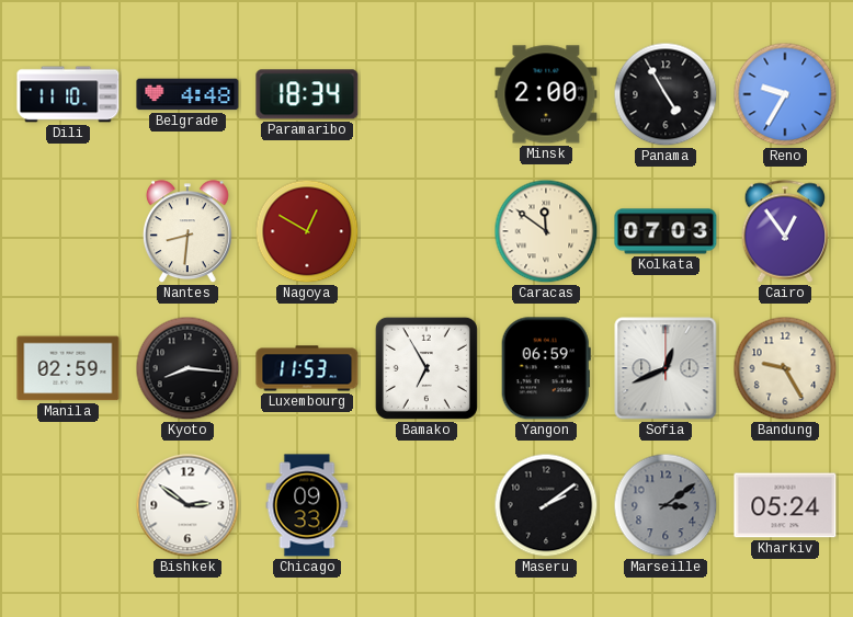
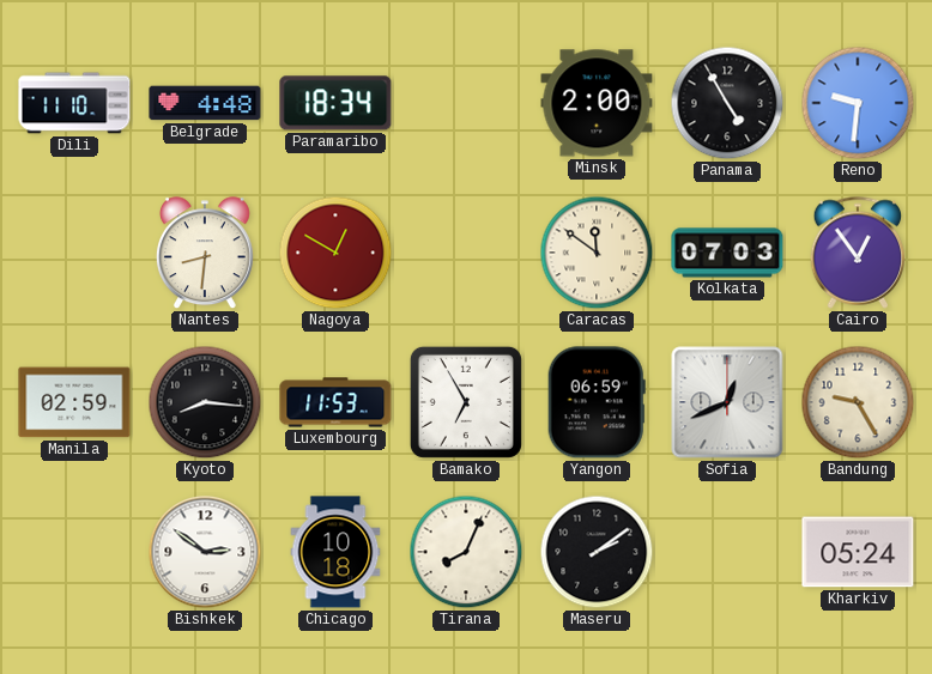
Reno: 9:35 -> 9:31 (858, 103)
Chicago: 09:33 -> 10:18 (335, 552)
Tirana: none -> 8:04 (466, 552)
Marseille: 3:09 -> none (666, 505)
